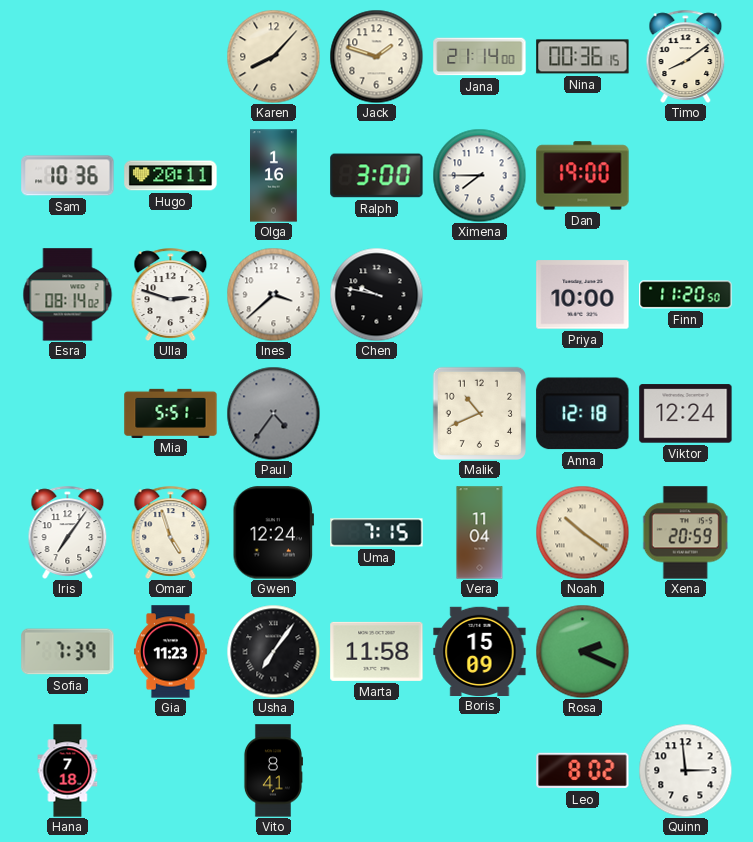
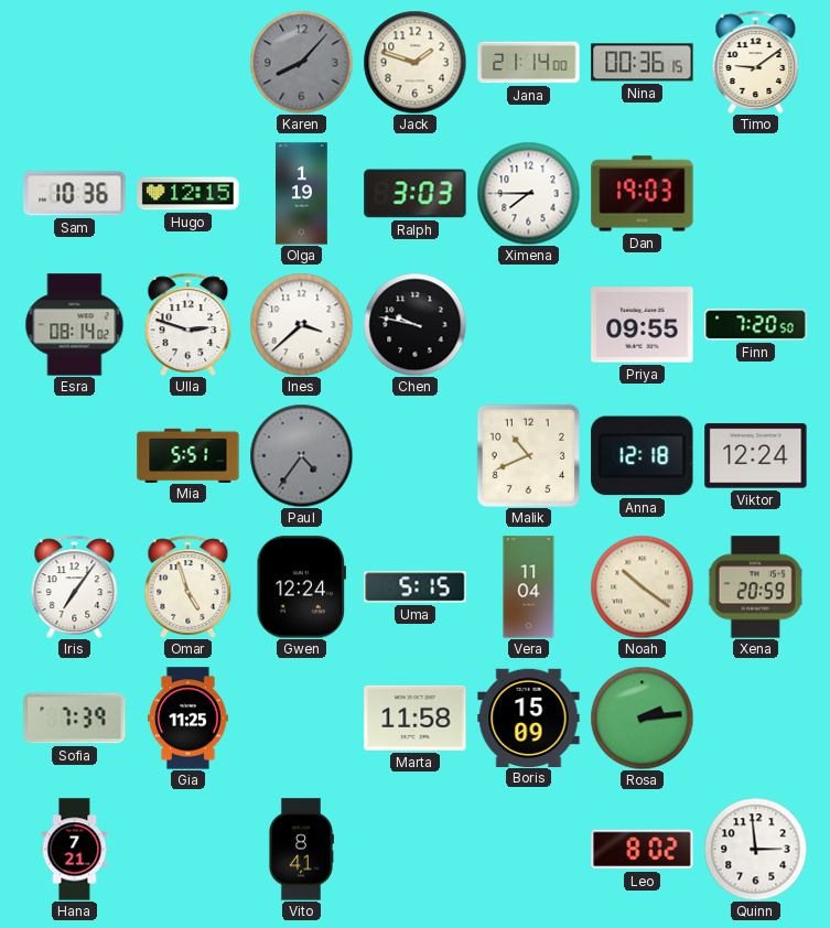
Karen dial: cream -> grey (301, 62)
Timo: 8:09 -> 9:09 (756, 62)
Hugo: 20:11 -> 12:15 (188, 194)
Olga: 1:16 -> 1:19 (302, 194)
Ralph: 3:00 -> 3:03 (416, 194)
Dan: 19:00 -> 19:03 (643, 194)
Priya: 10:00 -> 09:55 (643, 325)
Finn: 11:20 -> 7:20 (756, 325)
Uma: 7:15 -> 5:15 (416, 587)
Gia: 11:23 -> 11:25 (187, 719)
Usha: 7:06 -> none (273, 651)
Rosa: 2:19 -> 2:14 (642, 717)
Hana: 7:18 -> 7:21 (75, 850)
